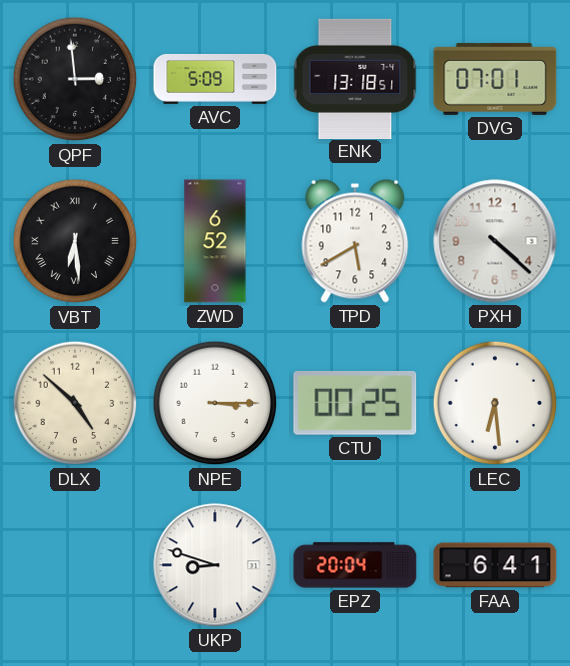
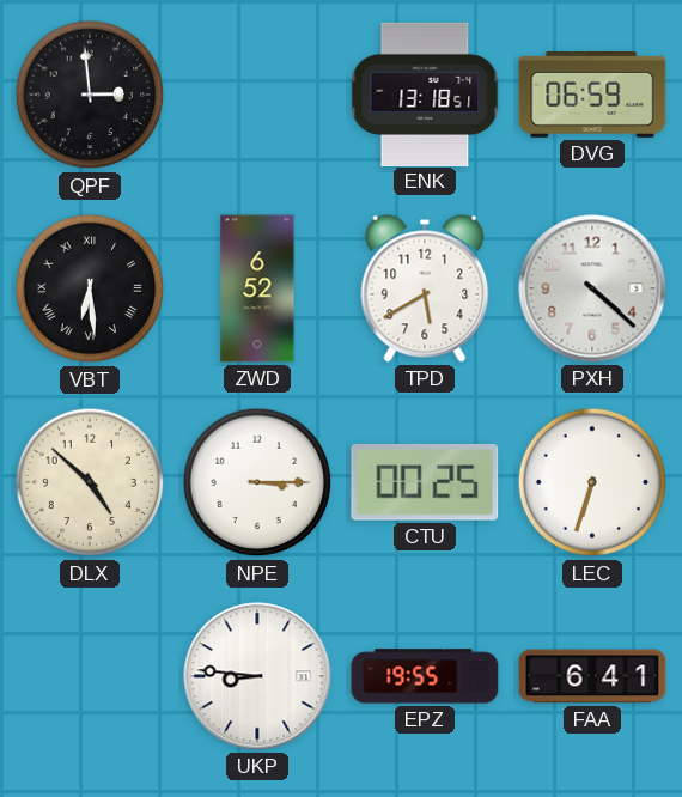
AVC: 5:09 -> none (215, 79)
DVG: 07:01 -> 06:59 (592, 95)
LEC: 6:29 -> 6:33 (592, 482)
UKP: 8:48 -> 8:46 (257, 676)
EPZ: 20:04 -> 19:55 (425, 676)
